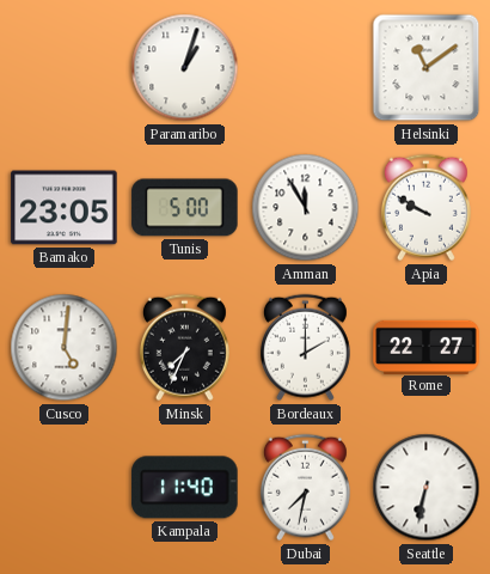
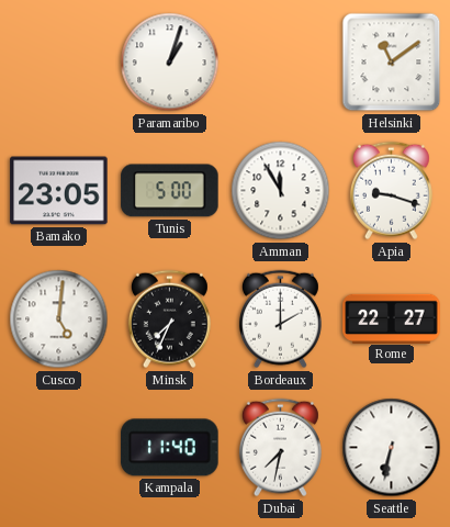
Apia: 9:50 -> 9:18 (391, 191)
